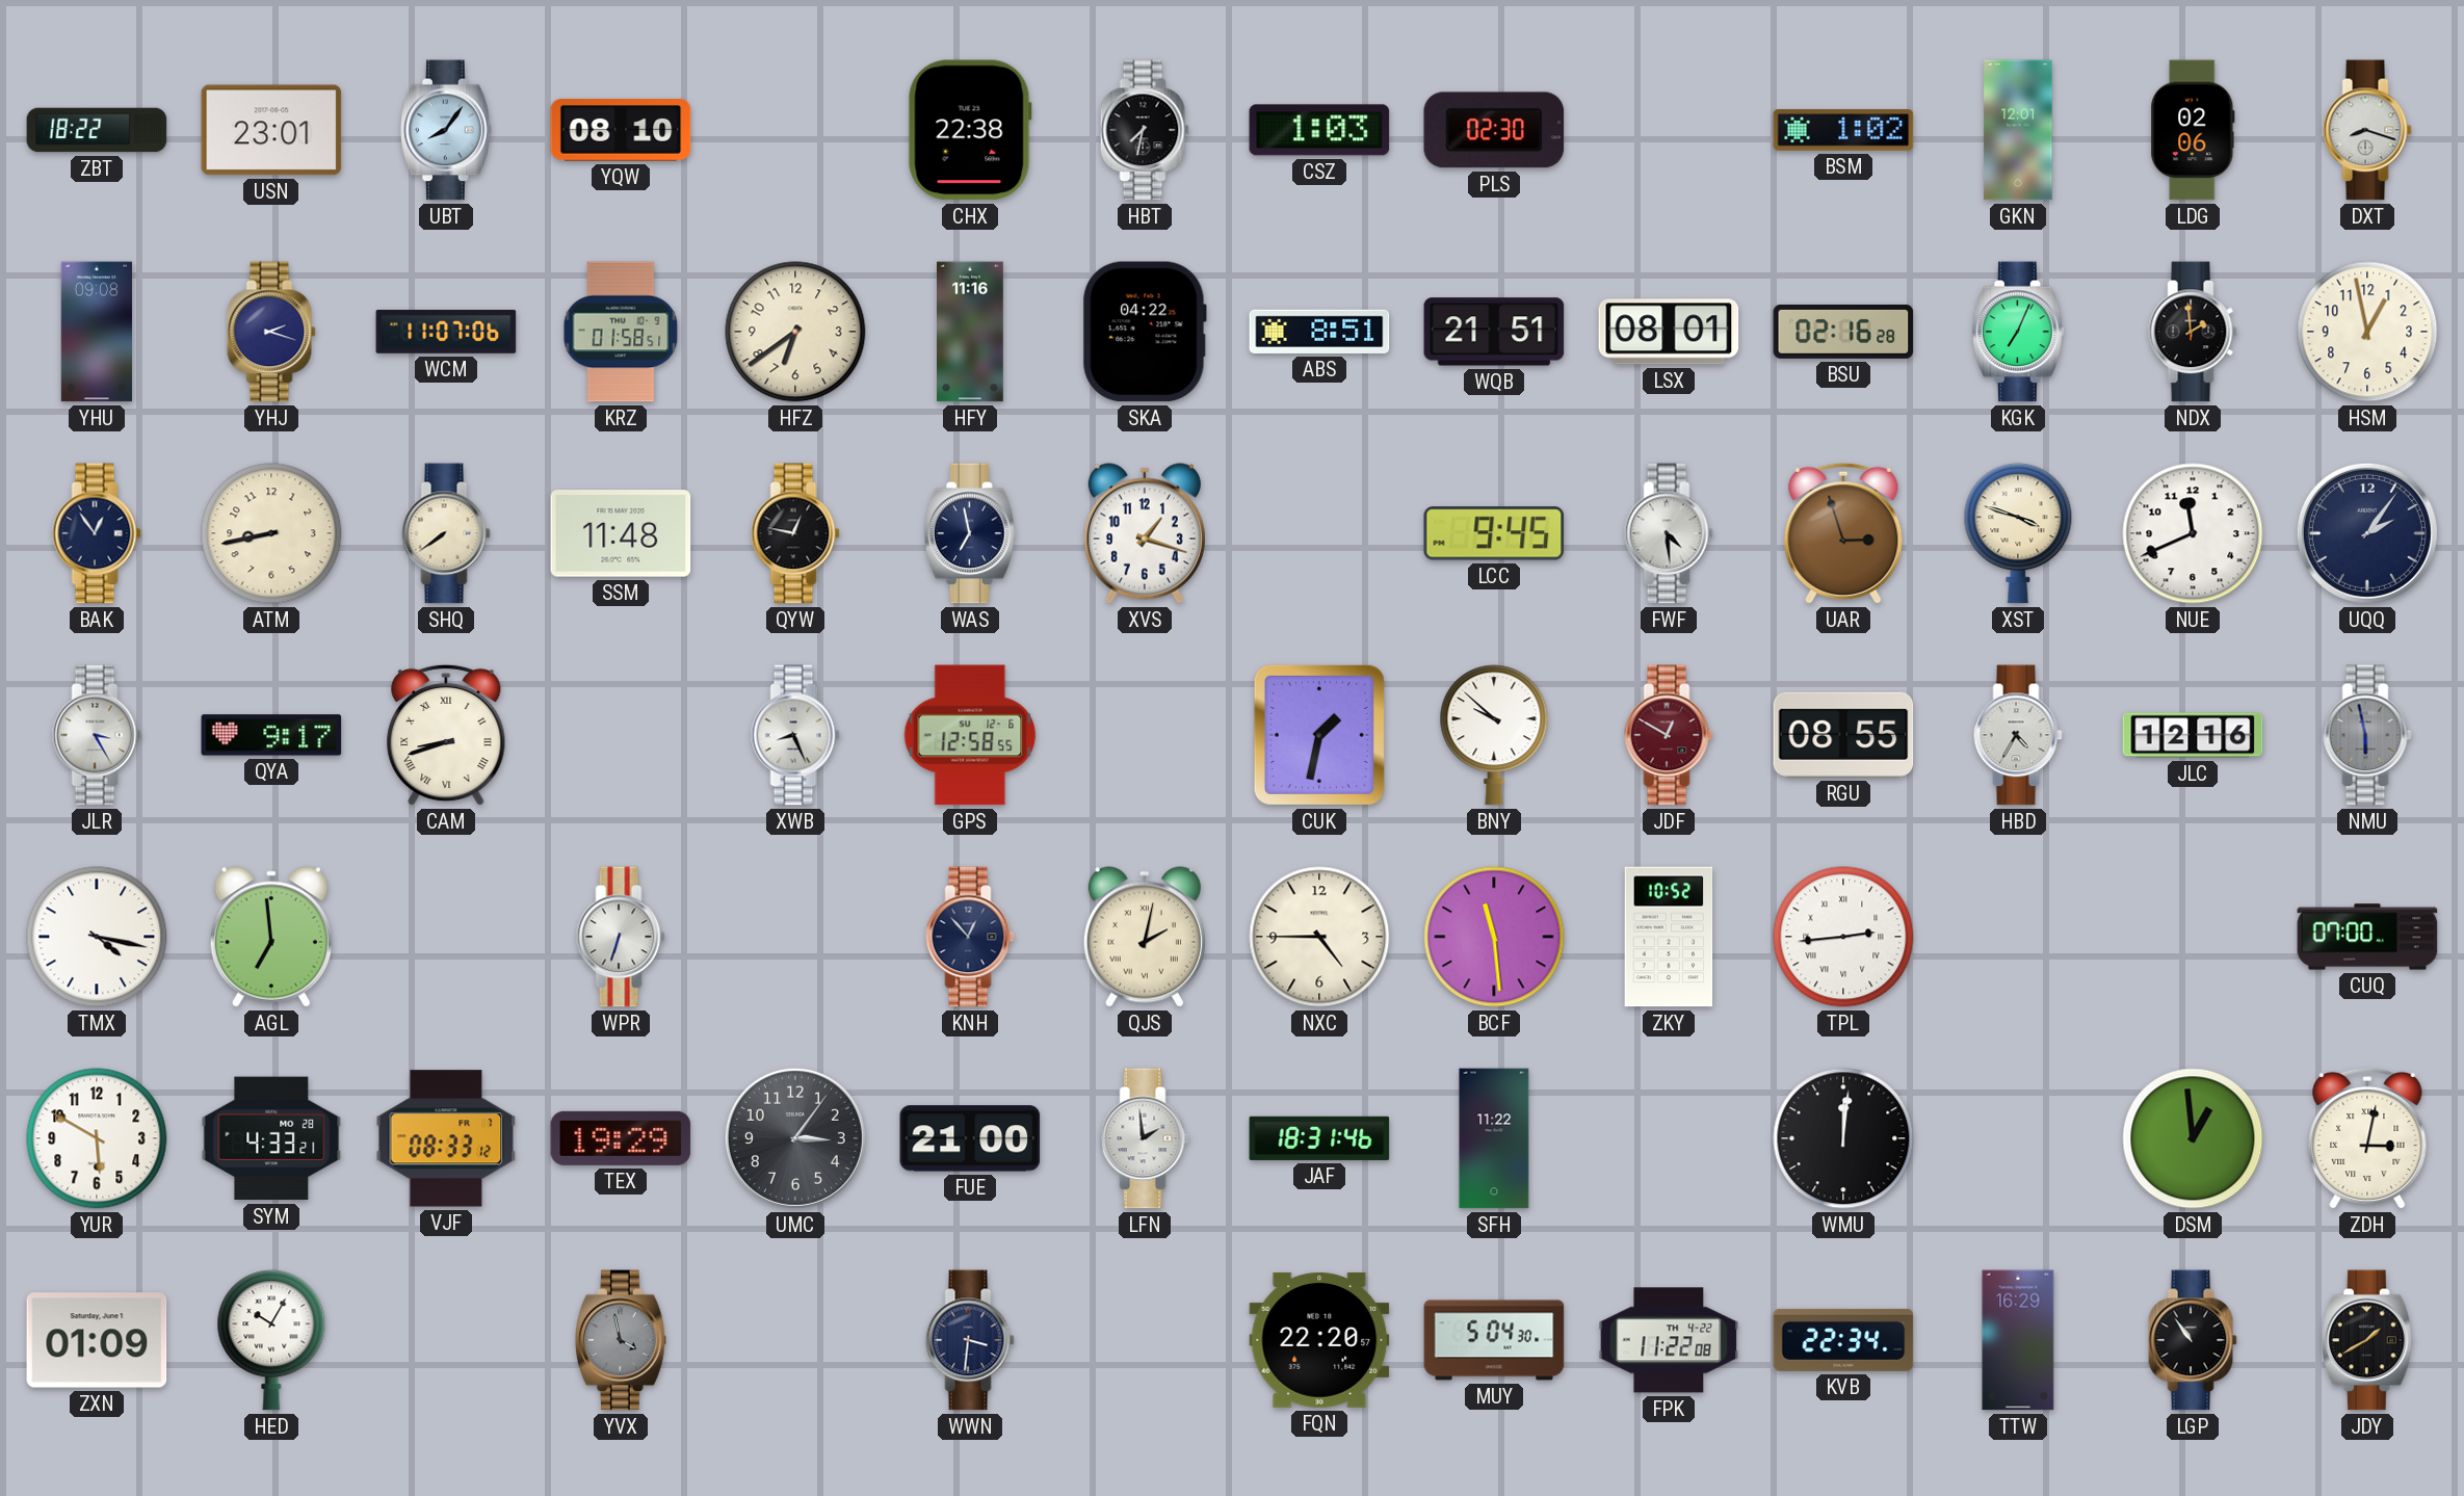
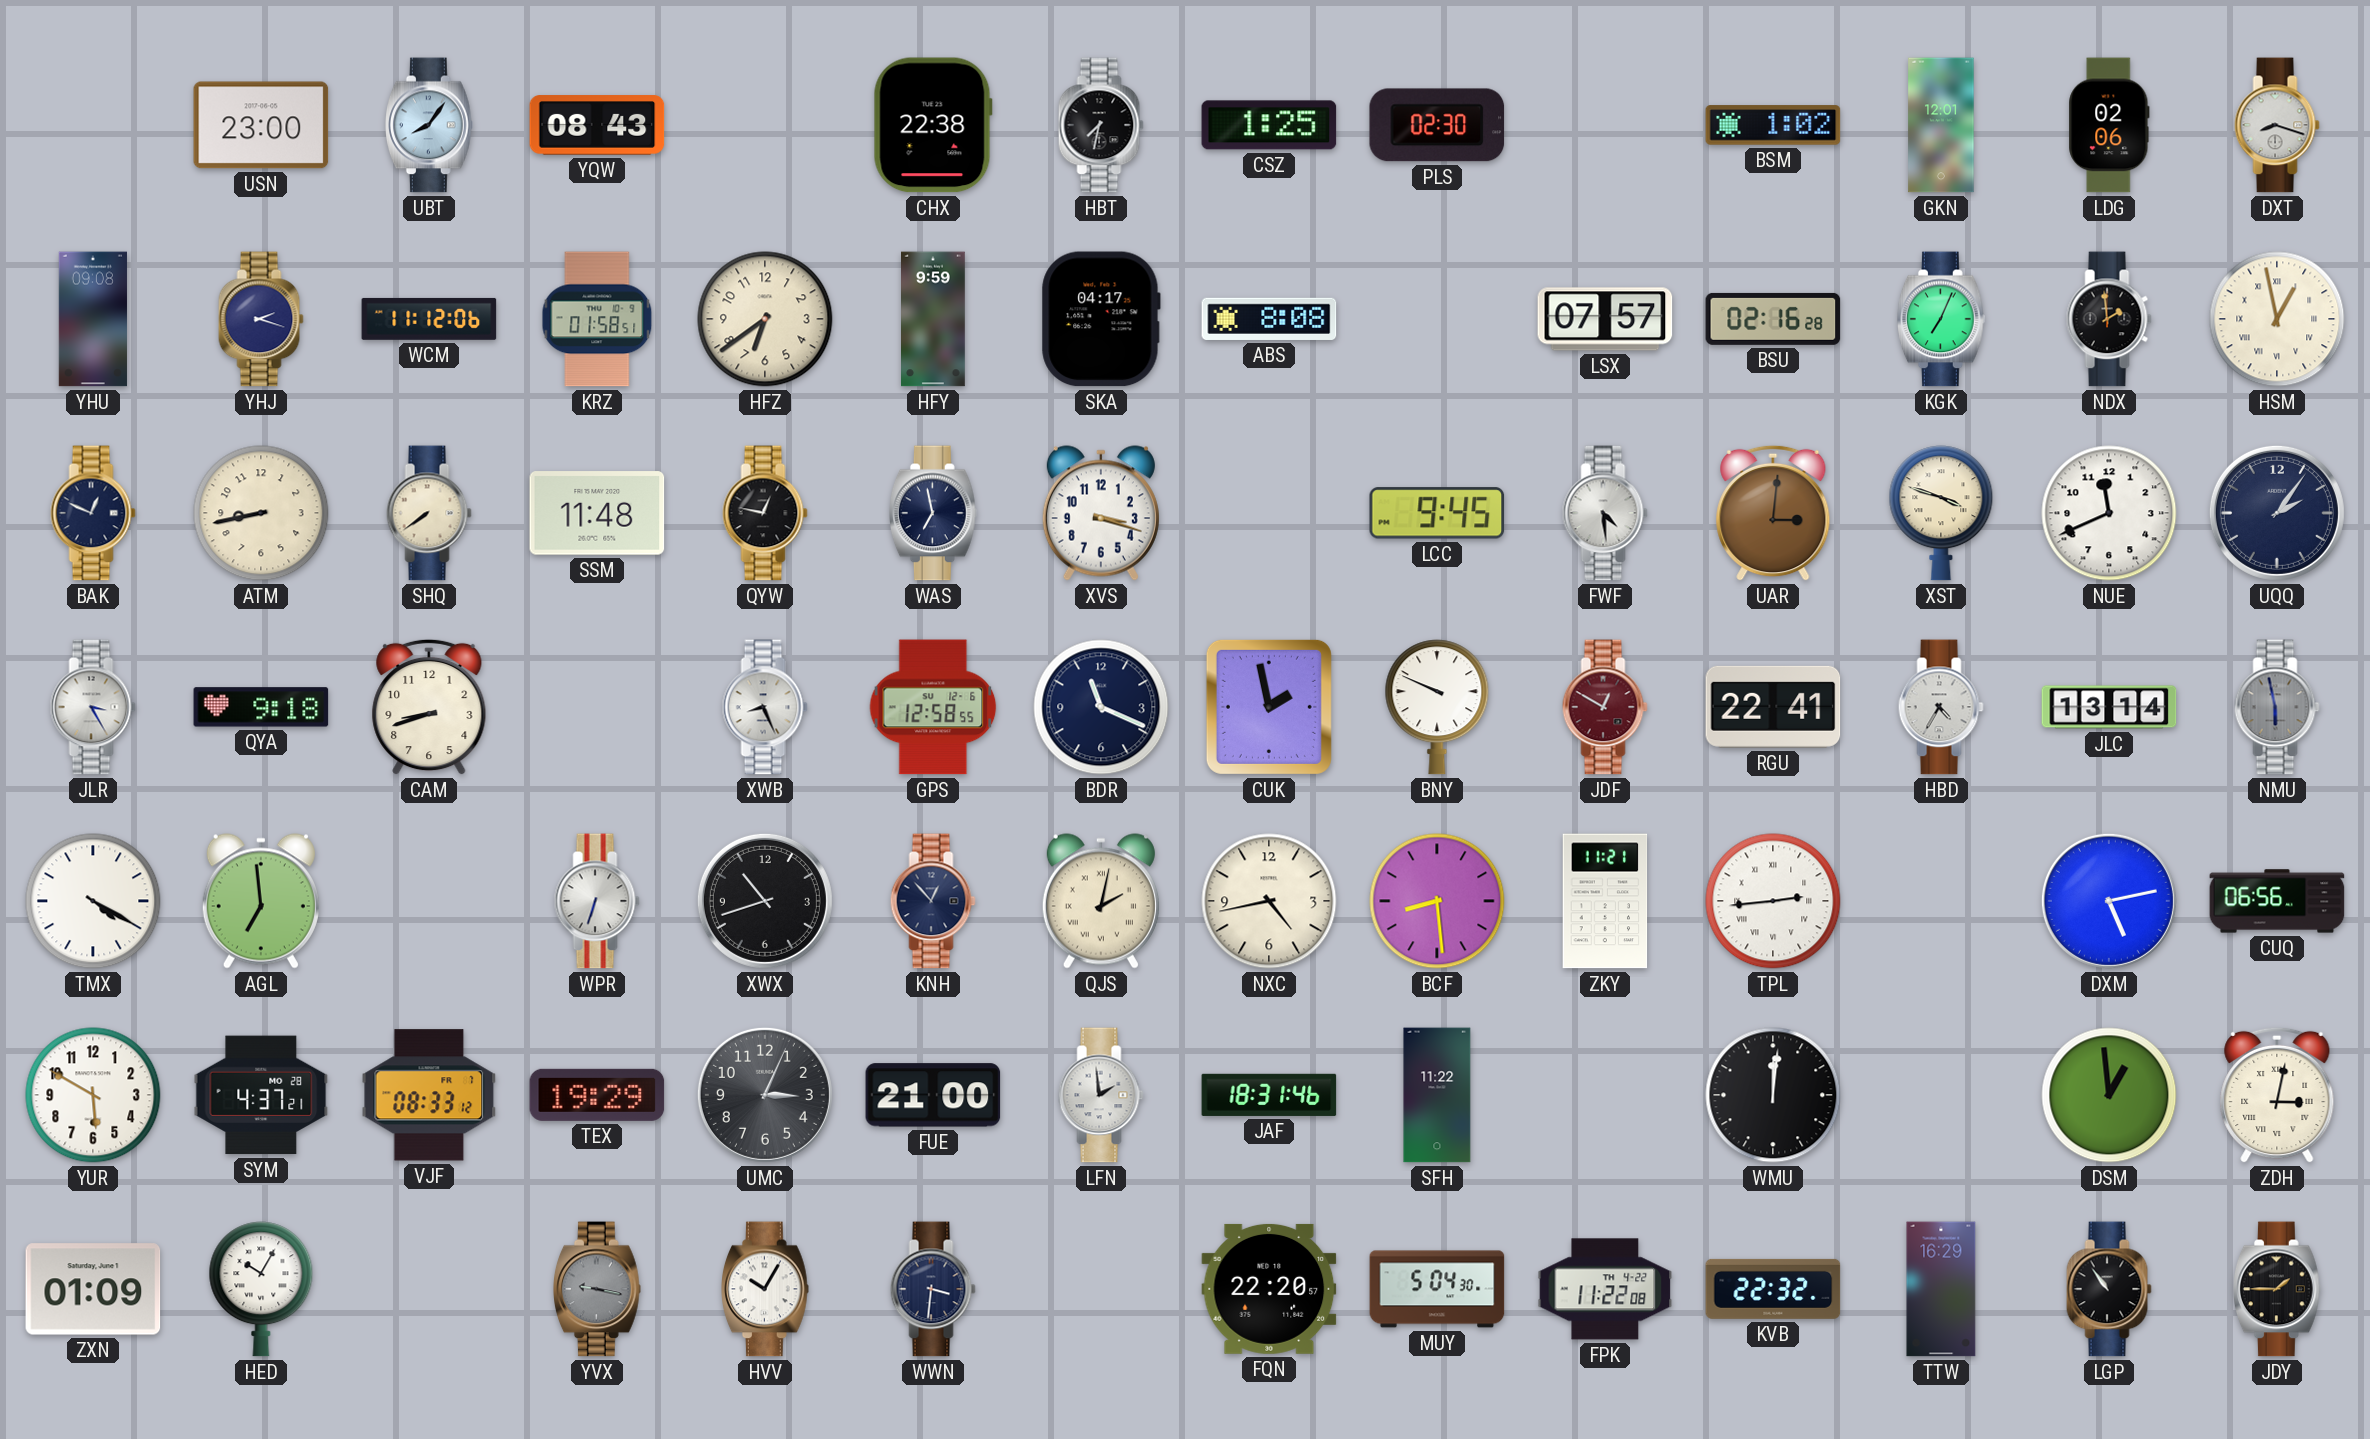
ZBT: 18:22 -> none (97, 130)
USN: 23:01 -> 23:00 (261, 125)
YQW: 08:10 -> 08:43 (597, 125)
CSZ: 1:03 -> 1:25 (1269, 125)
WCM: 11:07 -> 11:12 (429, 319)
HFY: 11:16 -> 9:59 (934, 319)
SKA: 04:22 -> 04:17 (1101, 319)
ABS: 8:51 -> 8:08 (1269, 319)
WQB: 21:51 -> none (1494, 332)
LSX: 08:01 -> 07:57 (1605, 319)
HSM numerals: Arabic -> Roman (2277, 319)
BAK: 12:54 -> 12:49 (93, 513)
XVS: 1:18 -> 3:18 (1101, 513)
UAR: 2:57 -> 3:01 (1773, 513)
QYA: 9:17 -> 9:18 (261, 707)
CAM numerals: Roman -> Arabic (429, 707)
BDR: none -> 11:19 (1101, 707)
CUK: 1:32 -> 1:58 (1269, 707)
BNY: 9:52 -> 9:49 (1437, 707)
RGU: 08:55 -> 22:41 (1773, 707)
JLC: 12:16 -> 13:14 (2109, 707)
TMX: 4:17 -> 4:20 (93, 901)
XWX: none -> 10:42 (765, 901)
NXC: 4:45 -> 4:43 (1269, 901)
BCF: 11:29 -> 8:29 (1437, 901)
ZKY: 10:52 -> 11:21 (1605, 901)
DXM: none -> 5:13 (2109, 901)
CUQ: 07:00 -> 06:56 (2277, 901)
SYM: 4:33 -> 4:37 (261, 1095)
UMC: 3:06 -> 3:04 (765, 1095)
YVX: 3:58 -> 9:17 (598, 1289)
HVV: none -> 10:05 (766, 1289)
KVB: 22:34 -> 22:32 (1773, 1289)
JDY: 1:40 -> 1:45 (2278, 1289)
